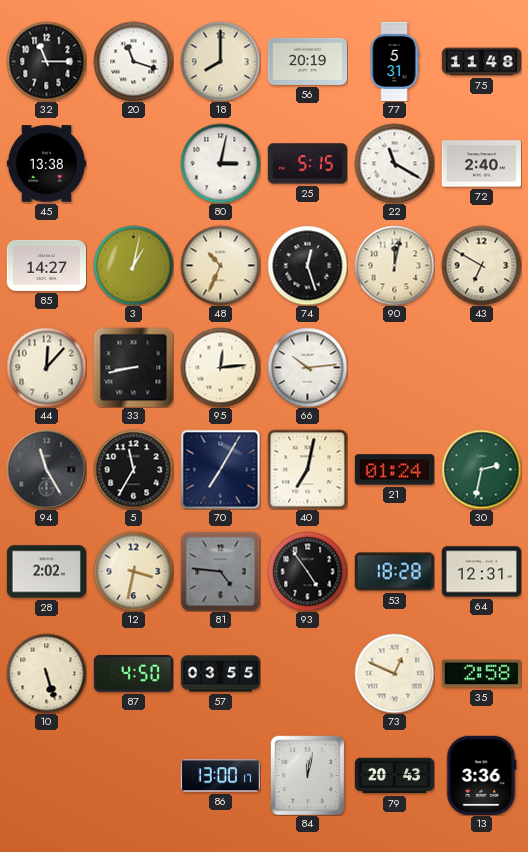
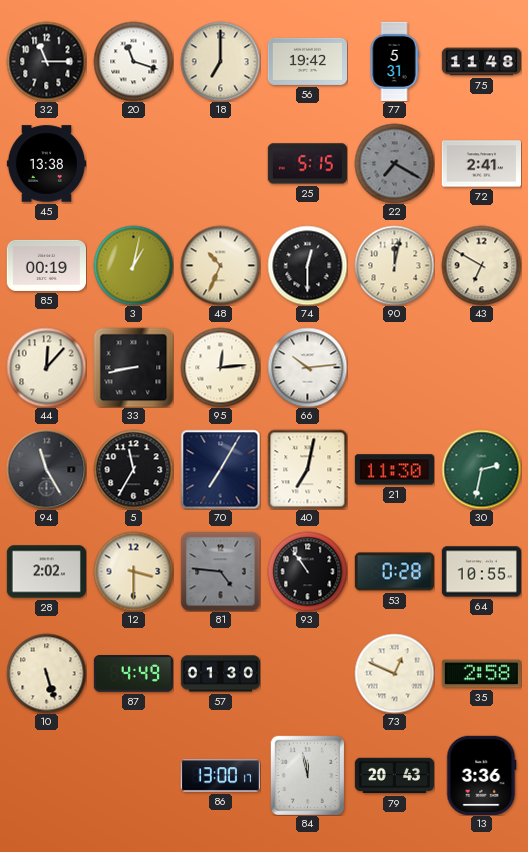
18: 8:00 -> 7:00 (220, 61)
56: 20:19 -> 19:42 (307, 61)
80: 3:02 -> none (220, 163)
22: 11:20 -> 7:20 (394, 163)
22 dial: white -> grey (394, 163)
72: 2:40 -> 2:41 (481, 164)
85: 14:27 -> 00:19 (46, 265)
74: 12:27 -> 12:30 (307, 265)
21: 01:24 -> 11:30 (394, 470)
12: 3:32 -> 3:30 (133, 571)
93: 4:54 -> 10:54 (307, 571)
53: 18:28 -> 0:28 (394, 572)
64: 12:31 -> 10:55 (481, 572)
87: 4:50 -> 4:49 (133, 674)
57: 03:55 -> 01:30 (220, 674)
84: 12:02 -> 11:58 (308, 775)
